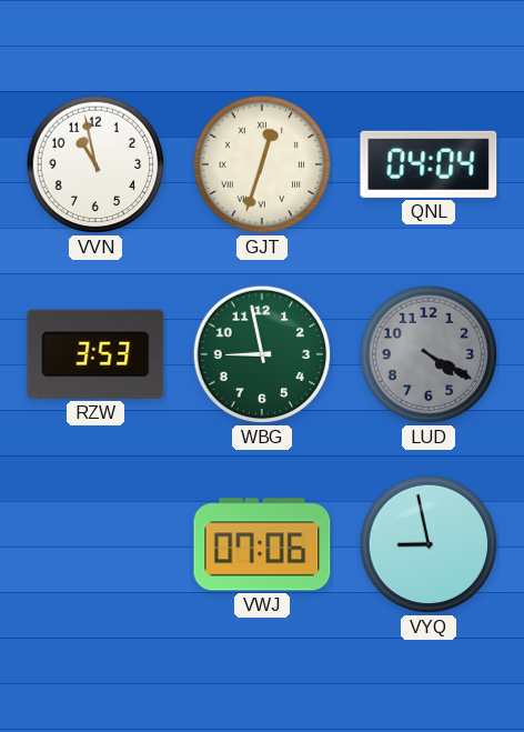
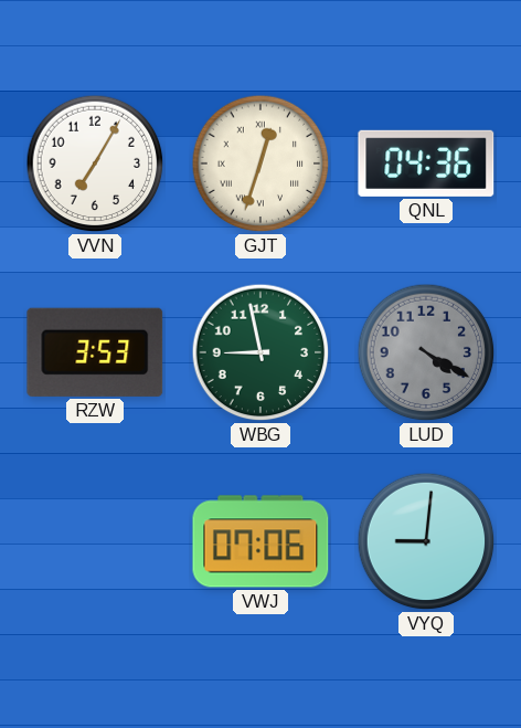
VVN: 10:58 -> 7:05 (95, 163)
QNL: 04:04 -> 04:36 (426, 163)
VYQ: 8:58 -> 9:01 (426, 541)
